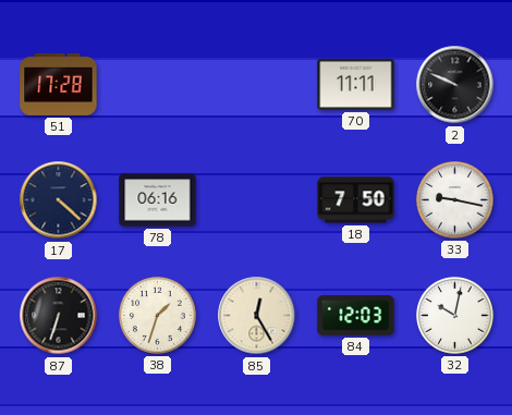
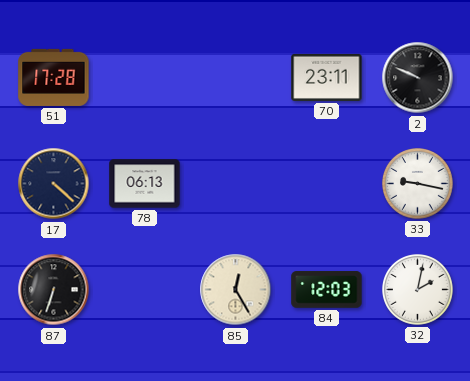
70: 11:11 -> 23:11 (327, 77)
78: 06:16 -> 06:13 (145, 184)
18: 7:50 -> none (356, 200)
38: 1:33 -> none (158, 316)
32: 10:02 -> 2:02 (418, 290)
